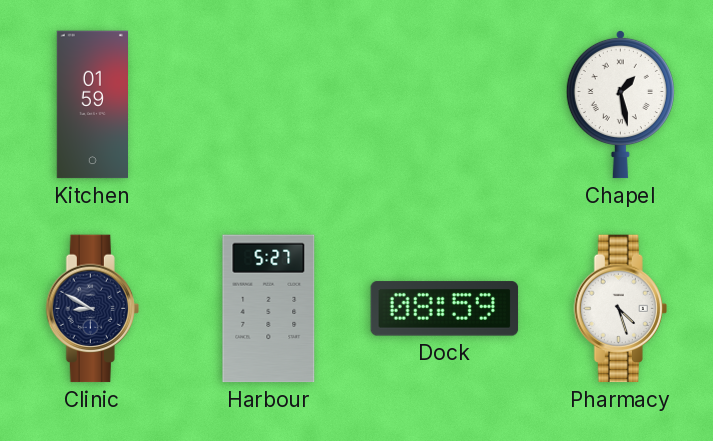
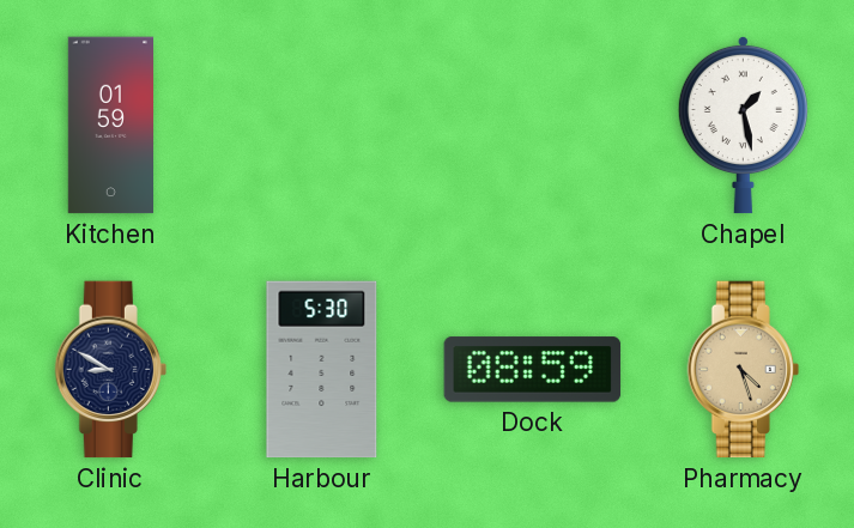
Harbour: 5:27 -> 5:30 (322, 370)
Pharmacy dial: white -> champagne (743, 370)
